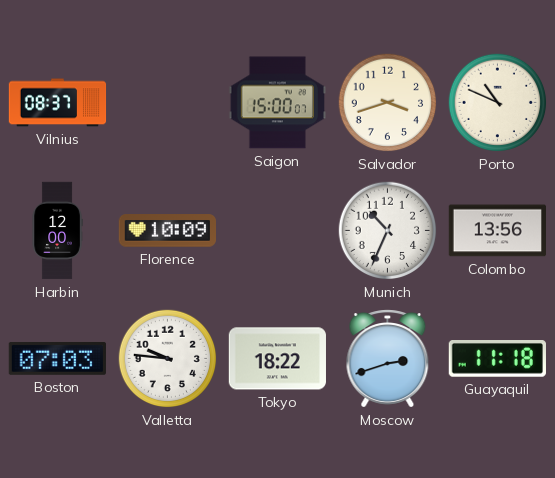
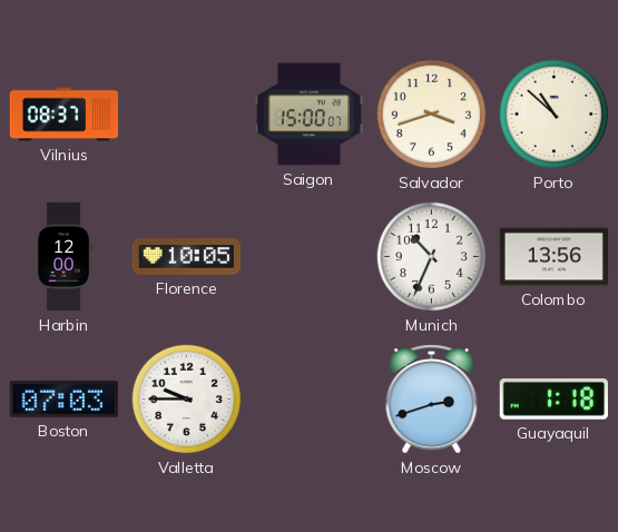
Porto: 10:49 -> 10:52 (555, 115)
Florence: 10:09 -> 10:05 (186, 257)
Valletta: 9:46 -> 9:45 (187, 400)
Tokyo: 18:22 -> none (277, 359)
Guayaquil: 11:18 -> 1:18 (553, 400)
